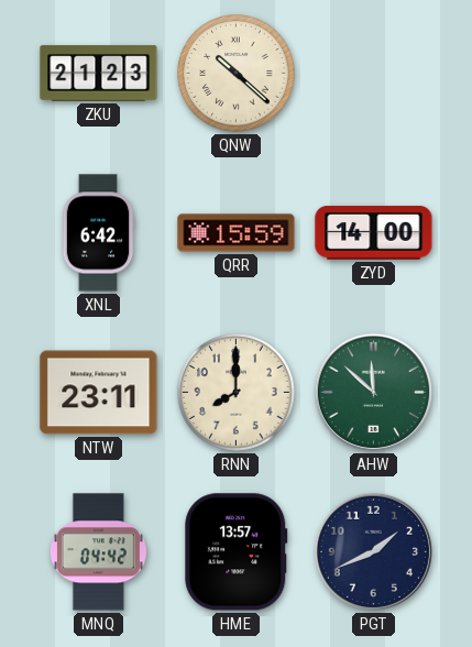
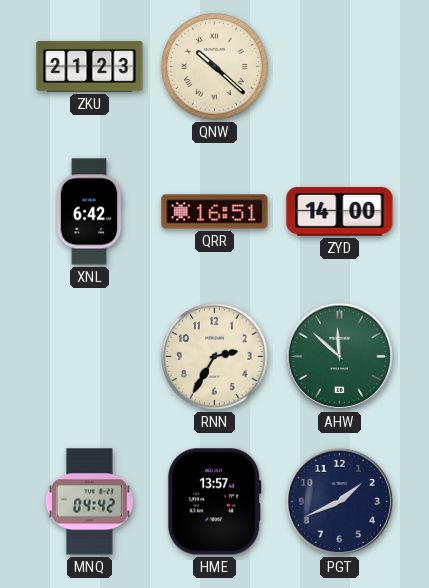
QRR: 15:59 -> 16:51 (215, 212)
NTW: 23:11 -> none (99, 393)
RNN: 8:00 -> 2:35 (215, 357)
